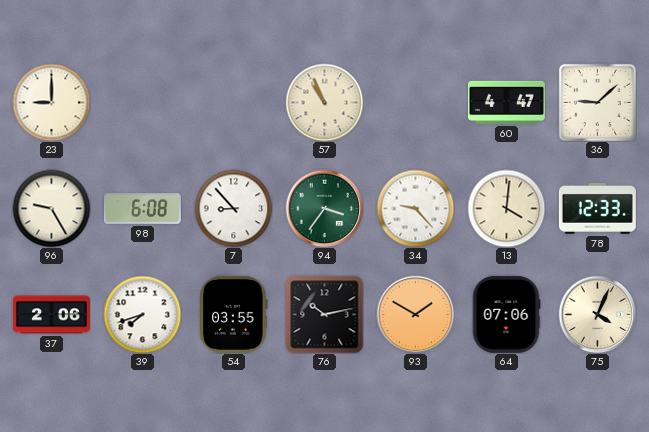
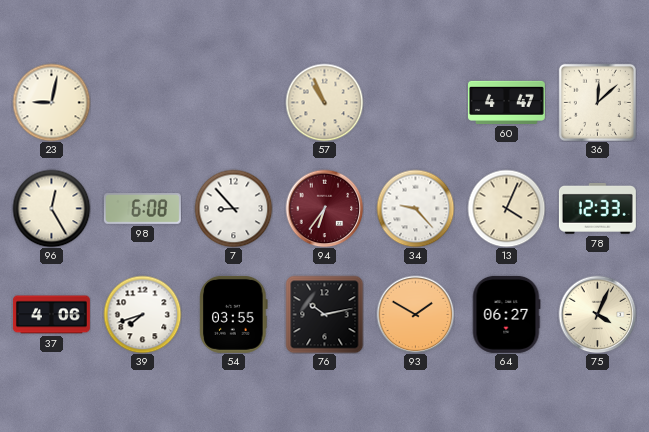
23: 9:00 -> 9:02 (51, 102)
36: 9:08 -> 12:08 (597, 102)
96: 9:25 -> 12:25 (51, 208)
94: 3:36 -> 6:36 (324, 208)
94 dial: green -> burgundy (324, 208)
13: 4:01 -> 4:04 (506, 208)
37: 2:06 -> 4:06 (51, 315)
64: 07:06 -> 06:27 (506, 314)
